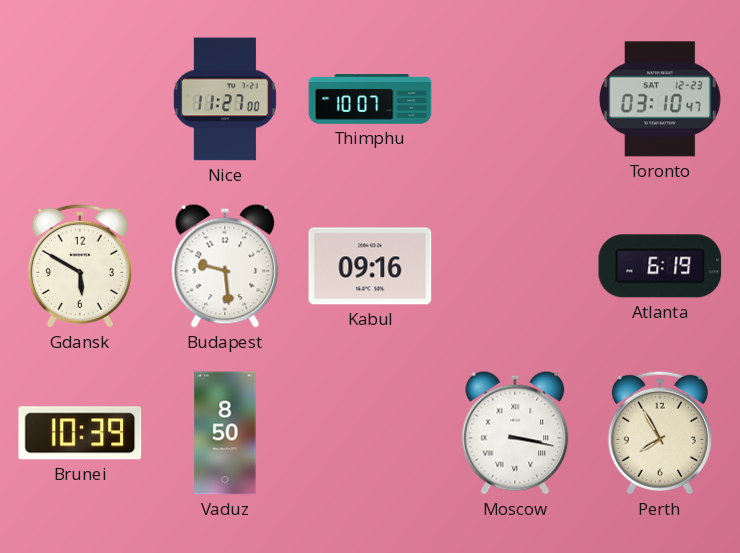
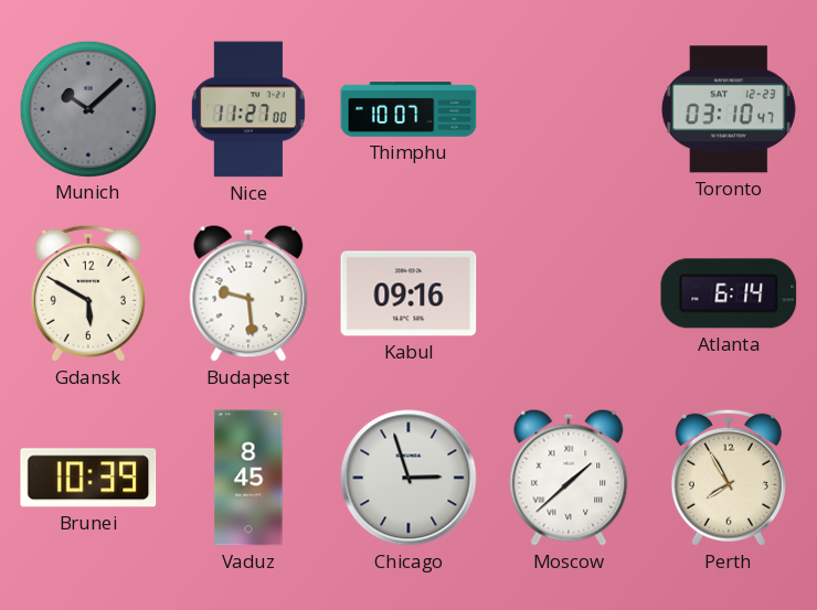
Munich: none -> 10:08 (87, 108)
Atlanta: 6:19 -> 6:14 (729, 293)
Vaduz: 8:50 -> 8:45 (248, 478)
Chicago: none -> 2:57 (408, 478)
Moscow: 3:17 -> 1:38 (569, 478)
